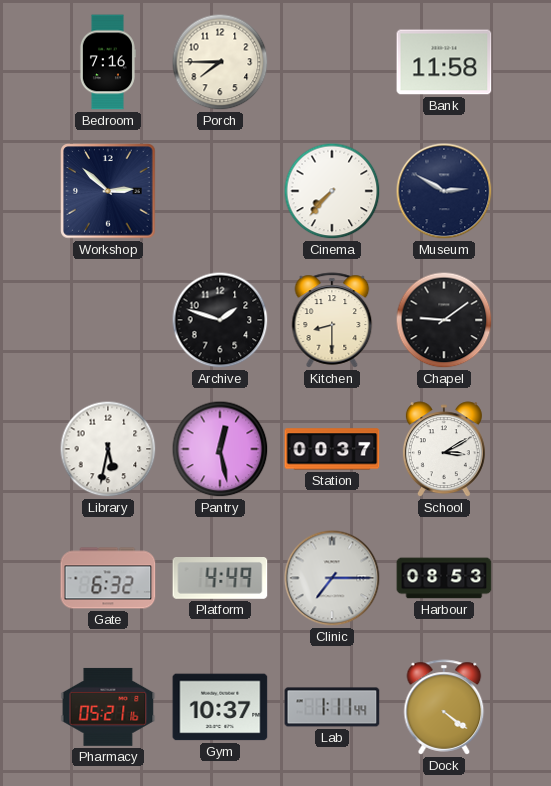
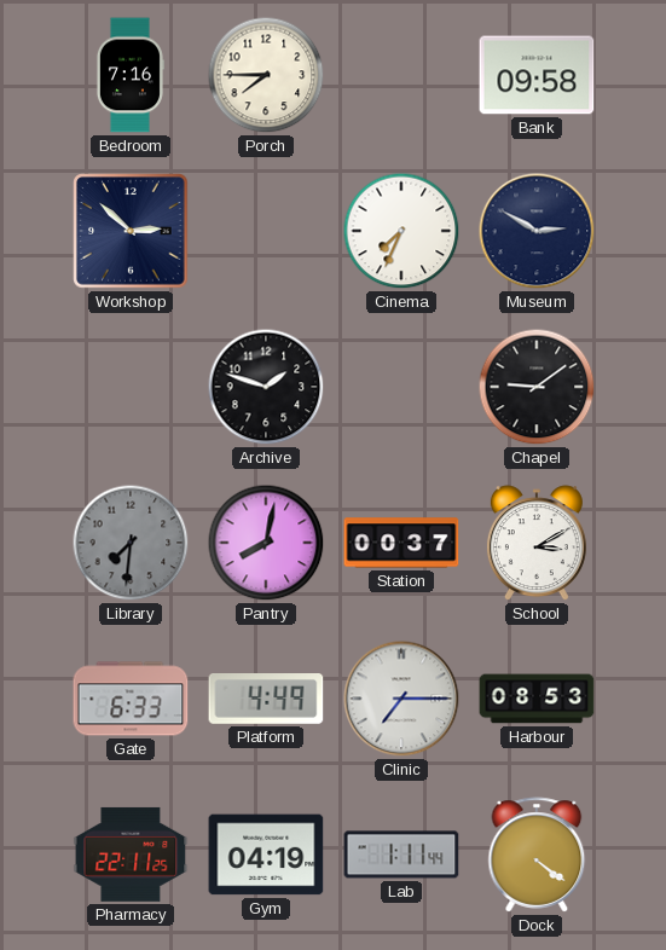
Bank: 11:58 -> 09:58 (537, 75)
Cinema: 7:37 -> 7:34 (401, 231)
Kitchen: 8:30 -> none (332, 320)
Library: 5:32 -> 7:31 (131, 543)
Library dial: white -> grey (131, 543)
Pantry: 12:28 -> 8:02 (266, 543)
Gate: 6:32 -> 6:33 (131, 699)
Pharmacy: 05:21 -> 22:11 (131, 855)
Gym: 10:37 -> 04:19 (266, 855)
